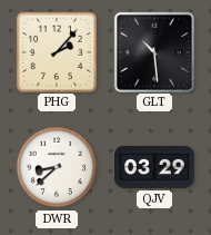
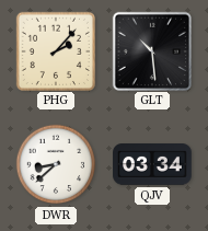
QJV: 03:29 -> 03:34 (152, 165)
